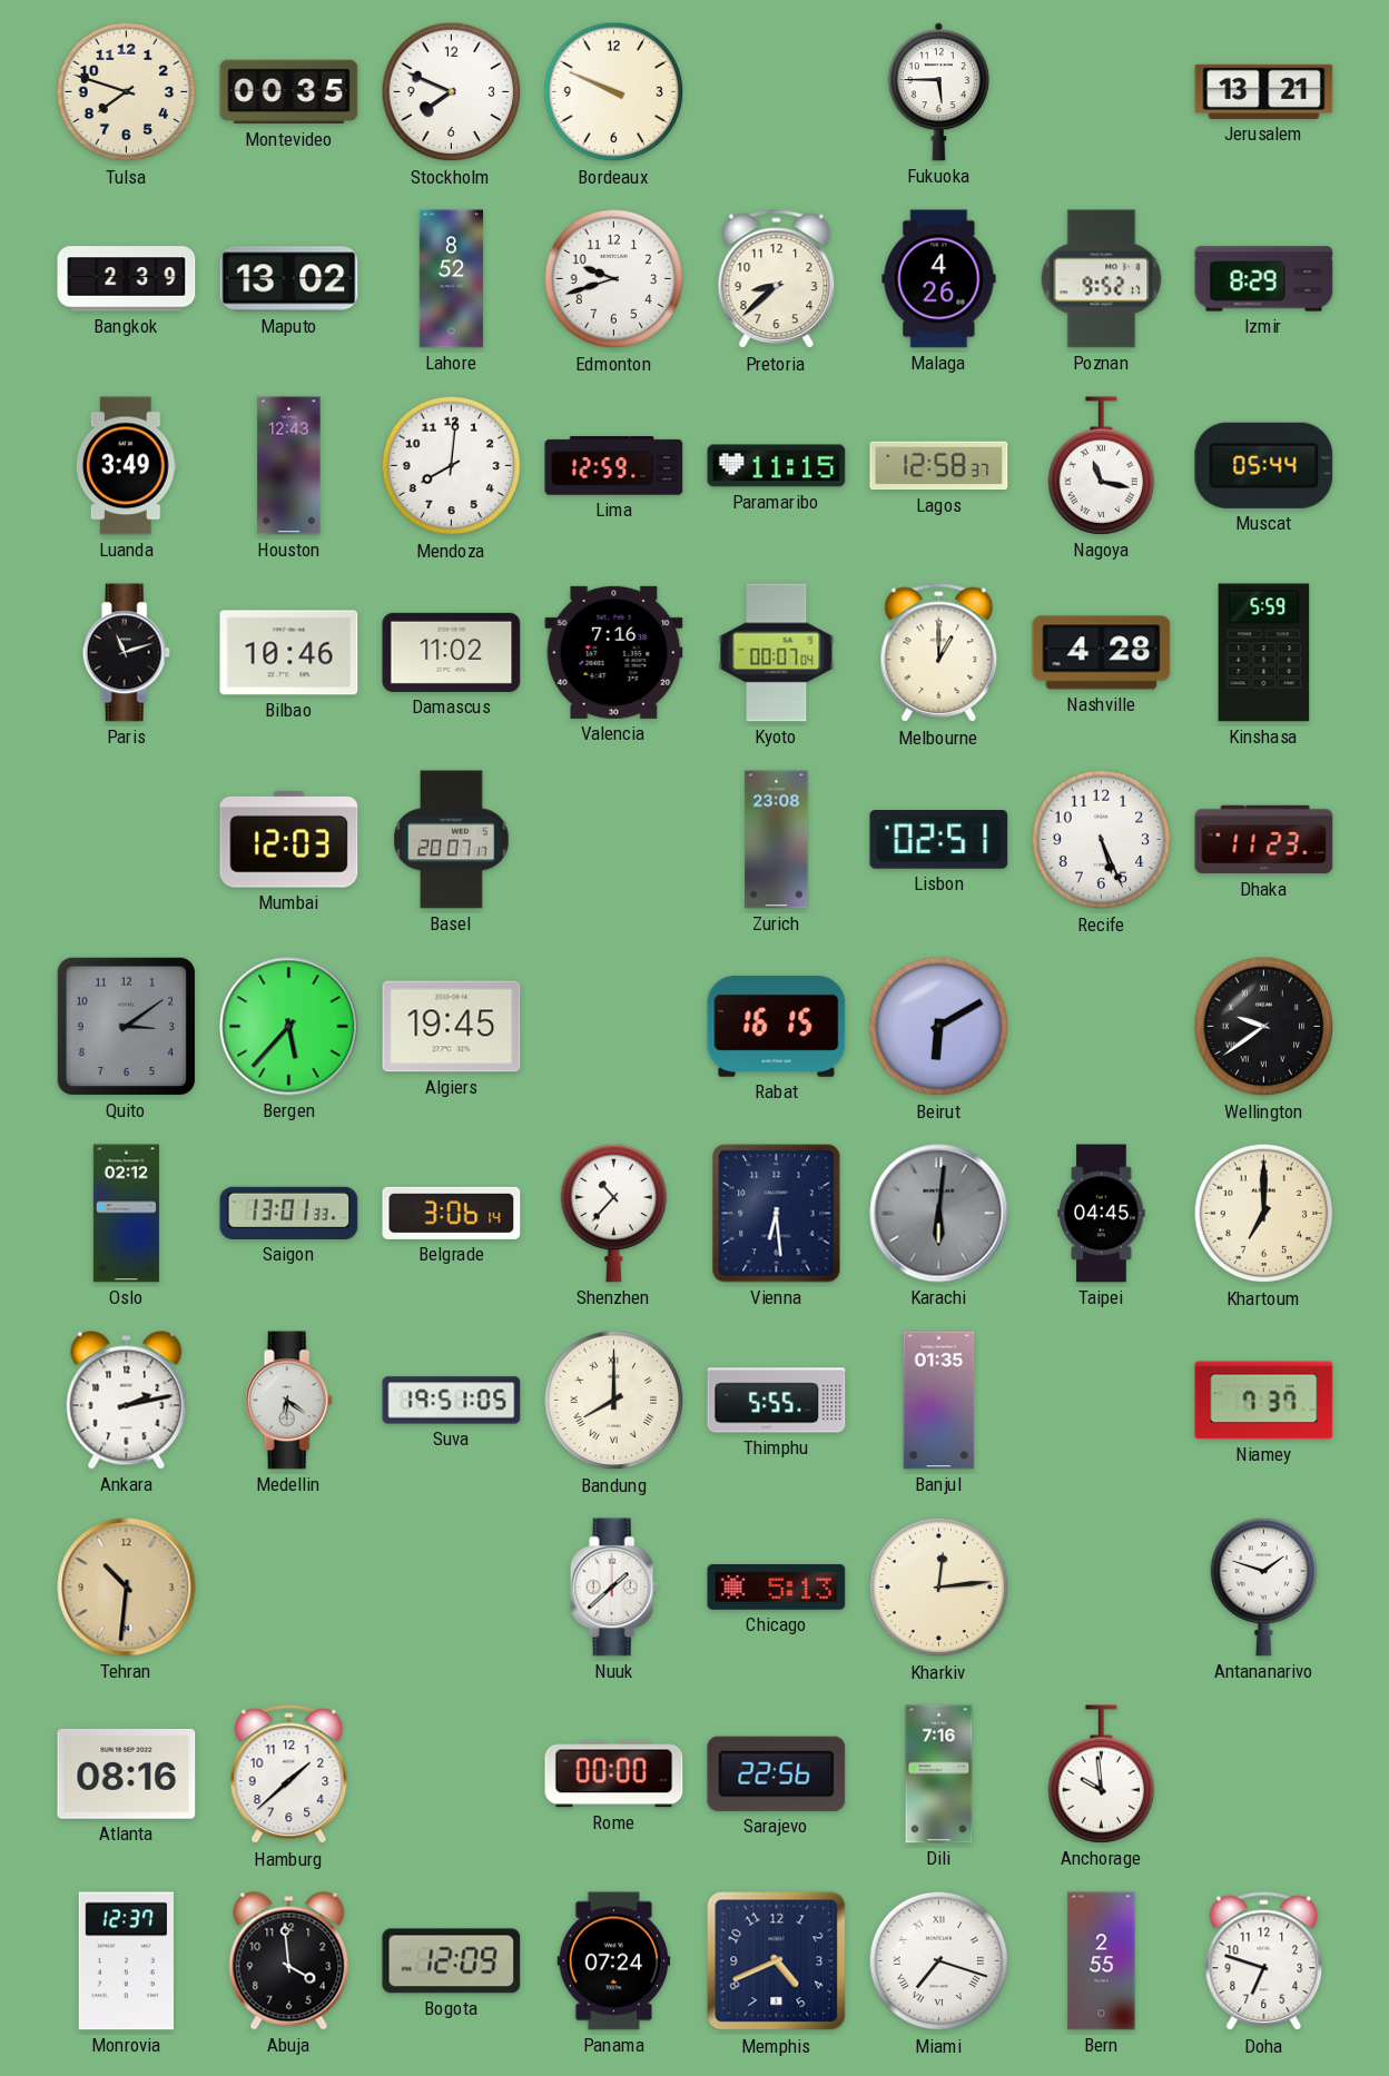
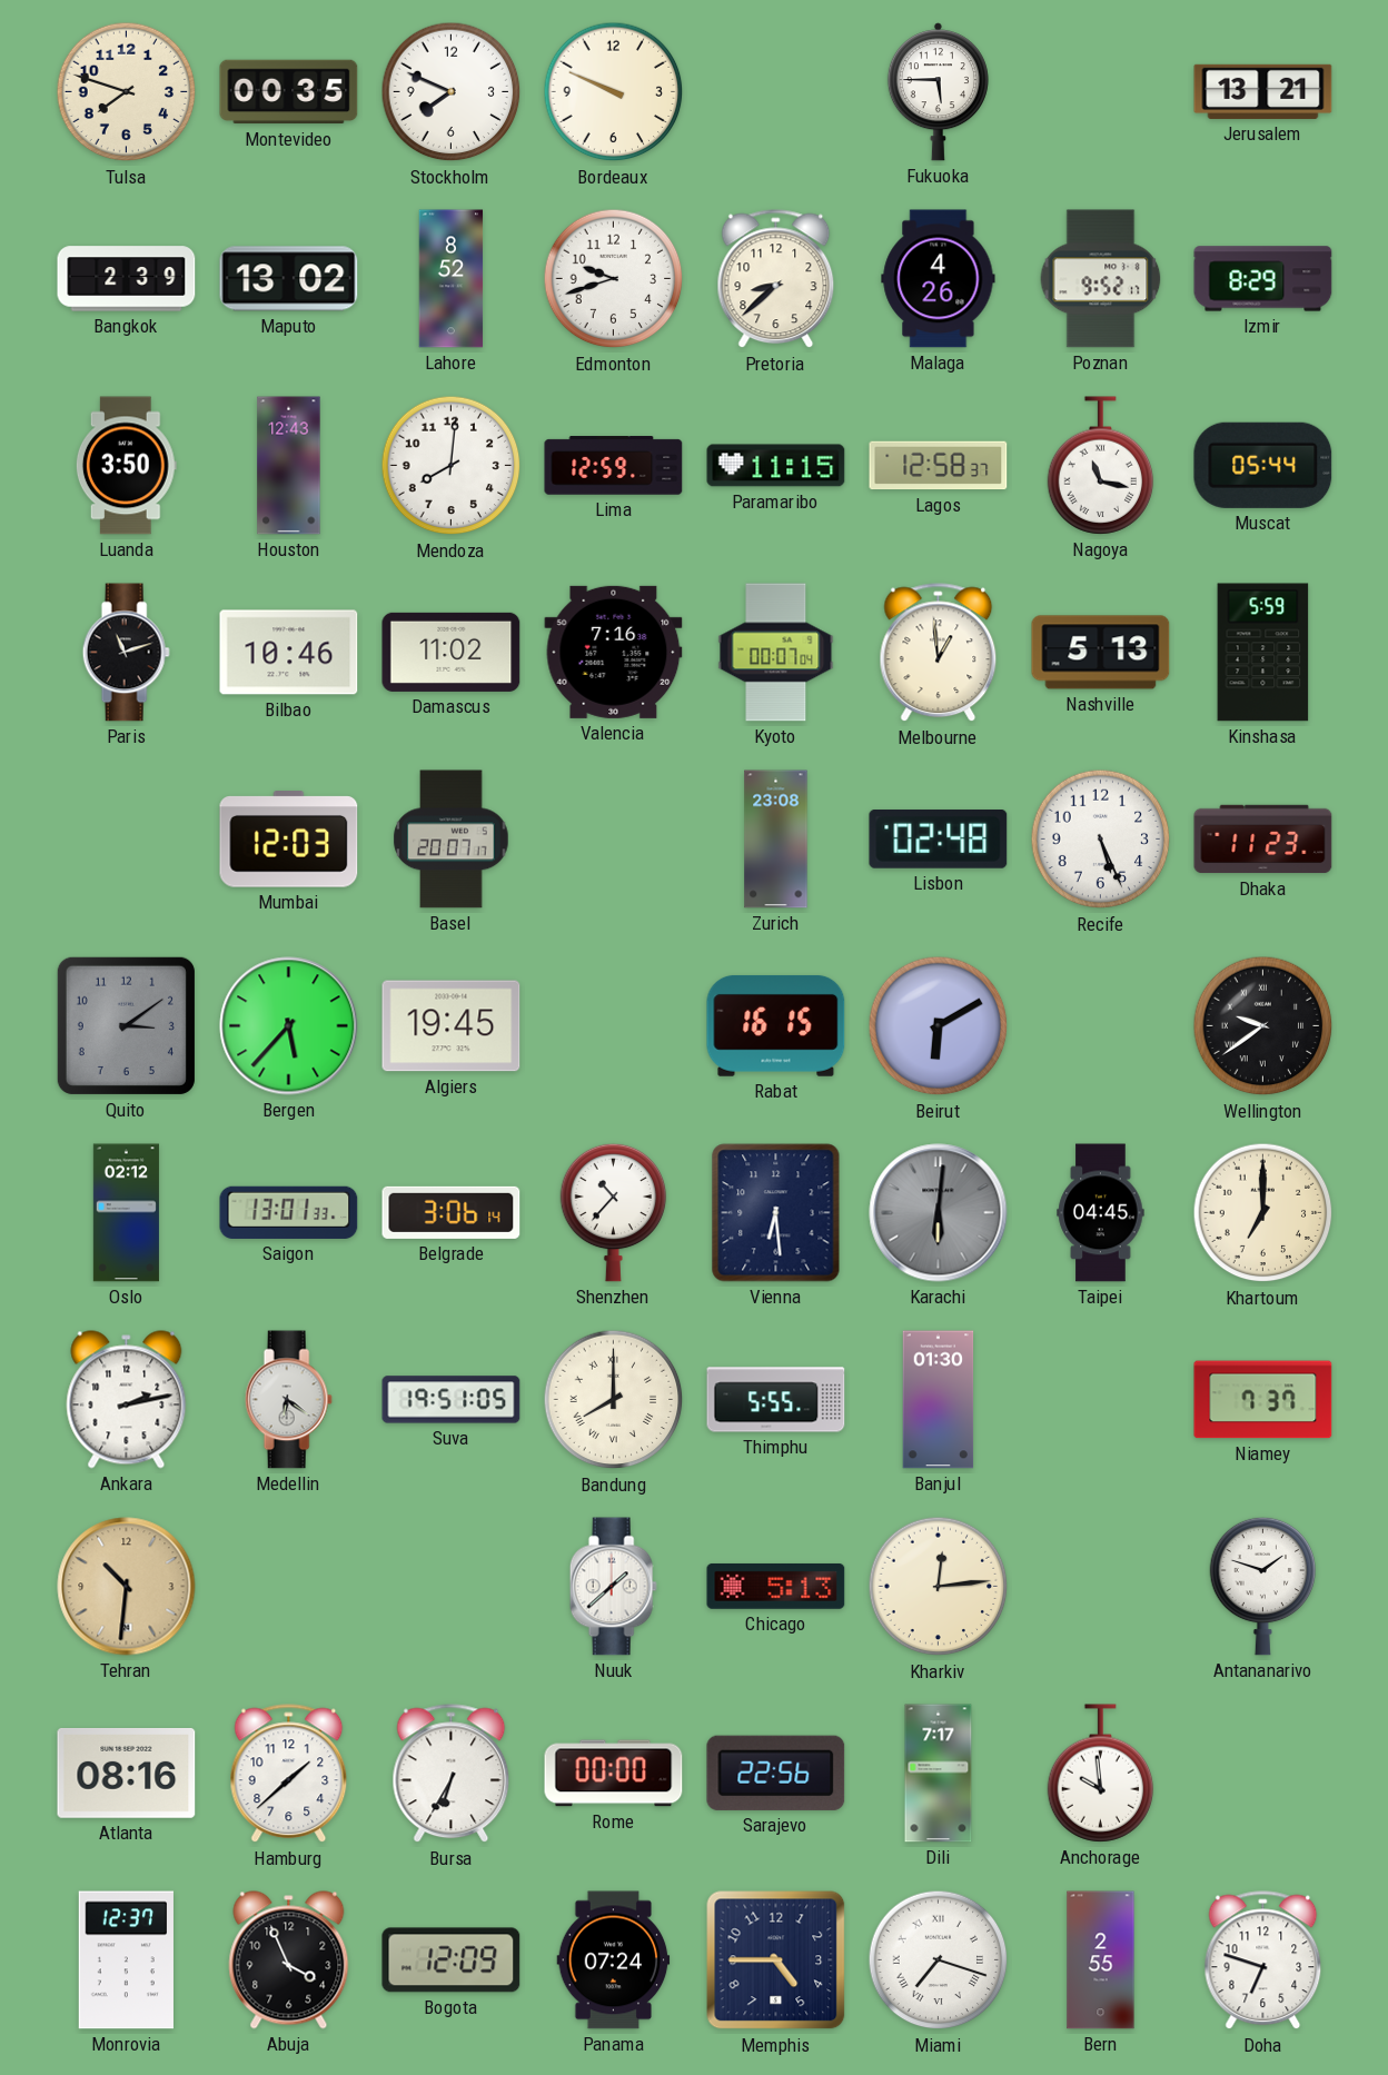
Luanda: 3:49 -> 3:50 (126, 466)
Melbourne: 1:00 -> 12:59 (939, 653)
Nashville: 4:28 -> 5:13 (1101, 653)
Lisbon: 02:51 -> 02:48 (939, 840)
Banjul: 01:35 -> 01:30 (939, 1400)
Bursa: none -> 6:35 (452, 1774)
Dili: 7:16 -> 7:17 (939, 1774)
Abuja: 3:59 -> 3:56 (289, 1960)
Memphis: 4:41 -> 4:45 (776, 1960)
